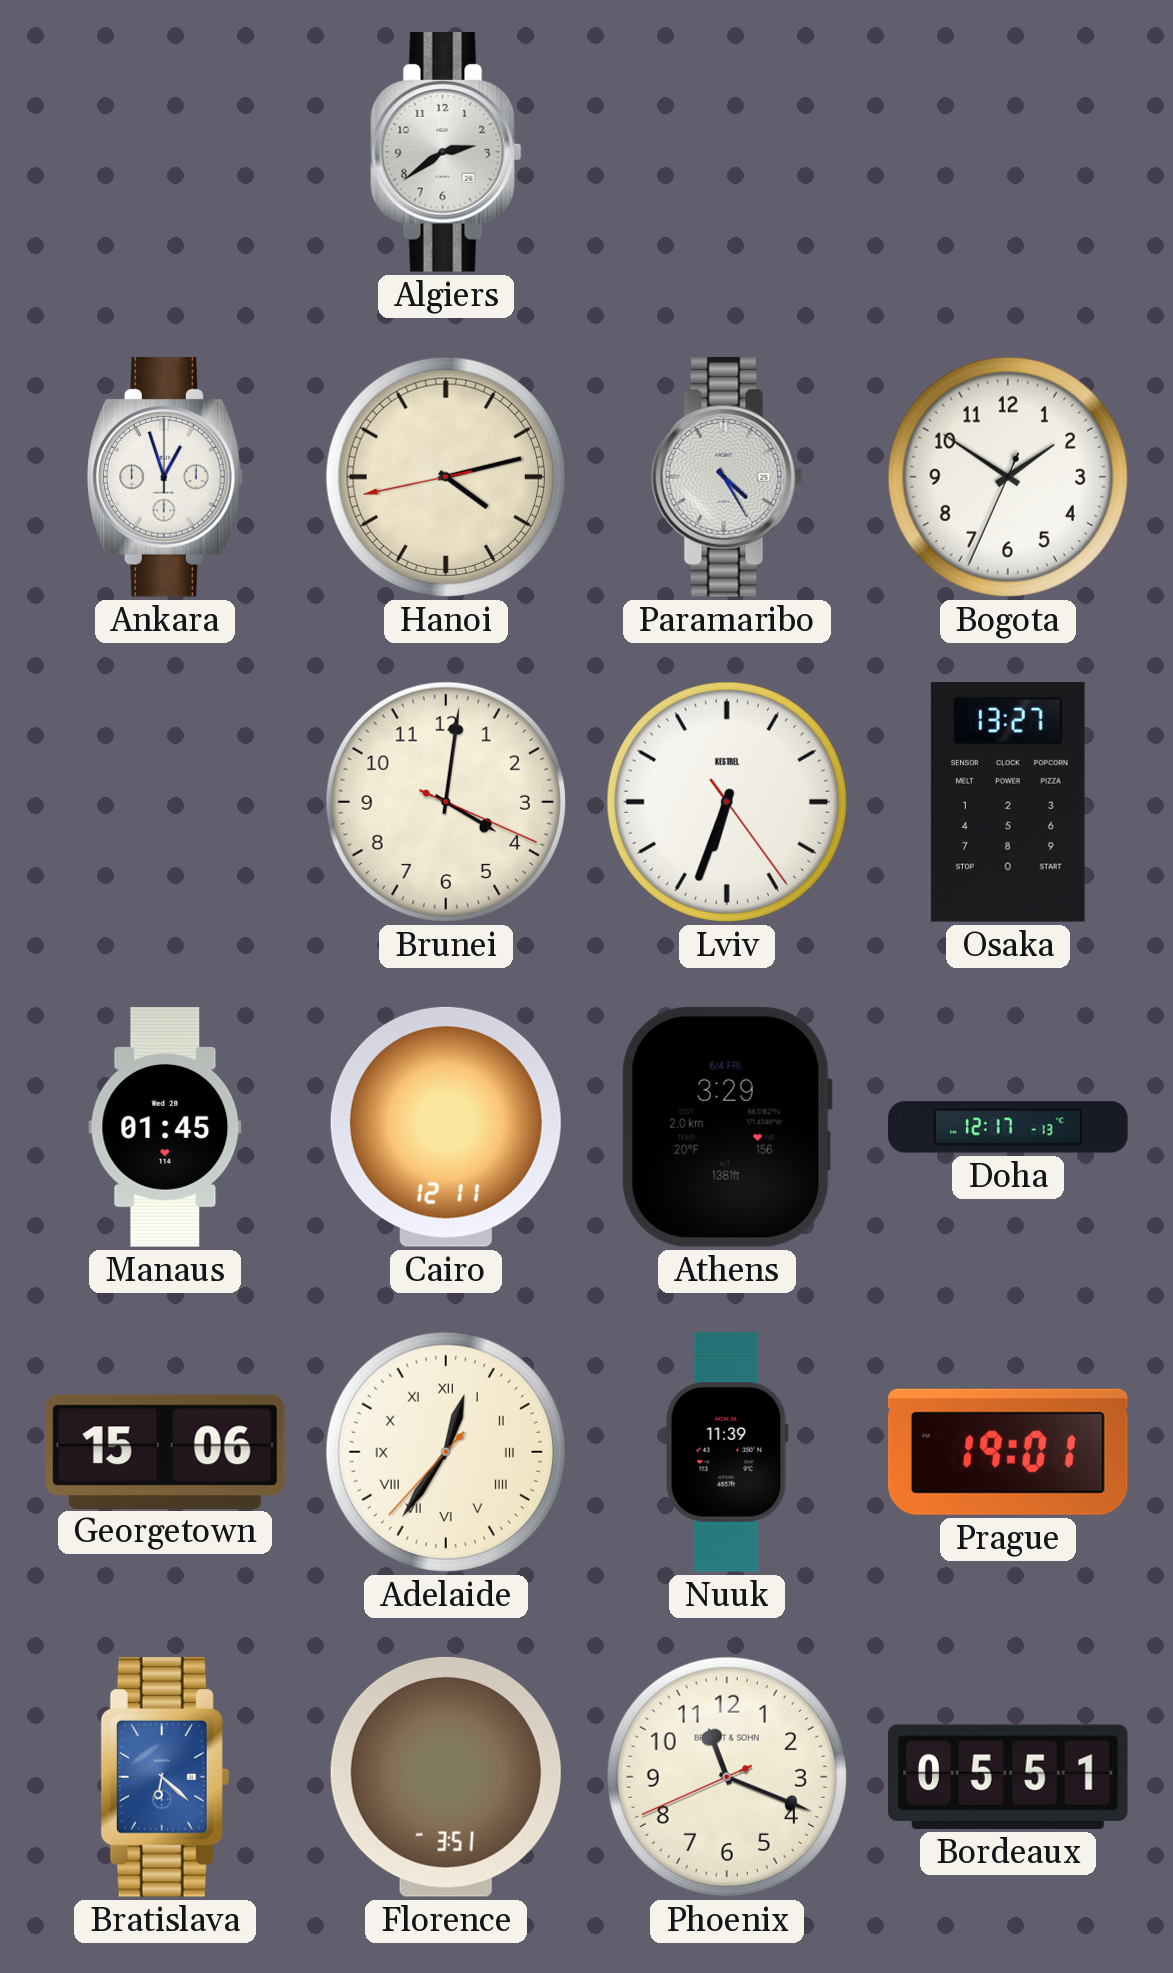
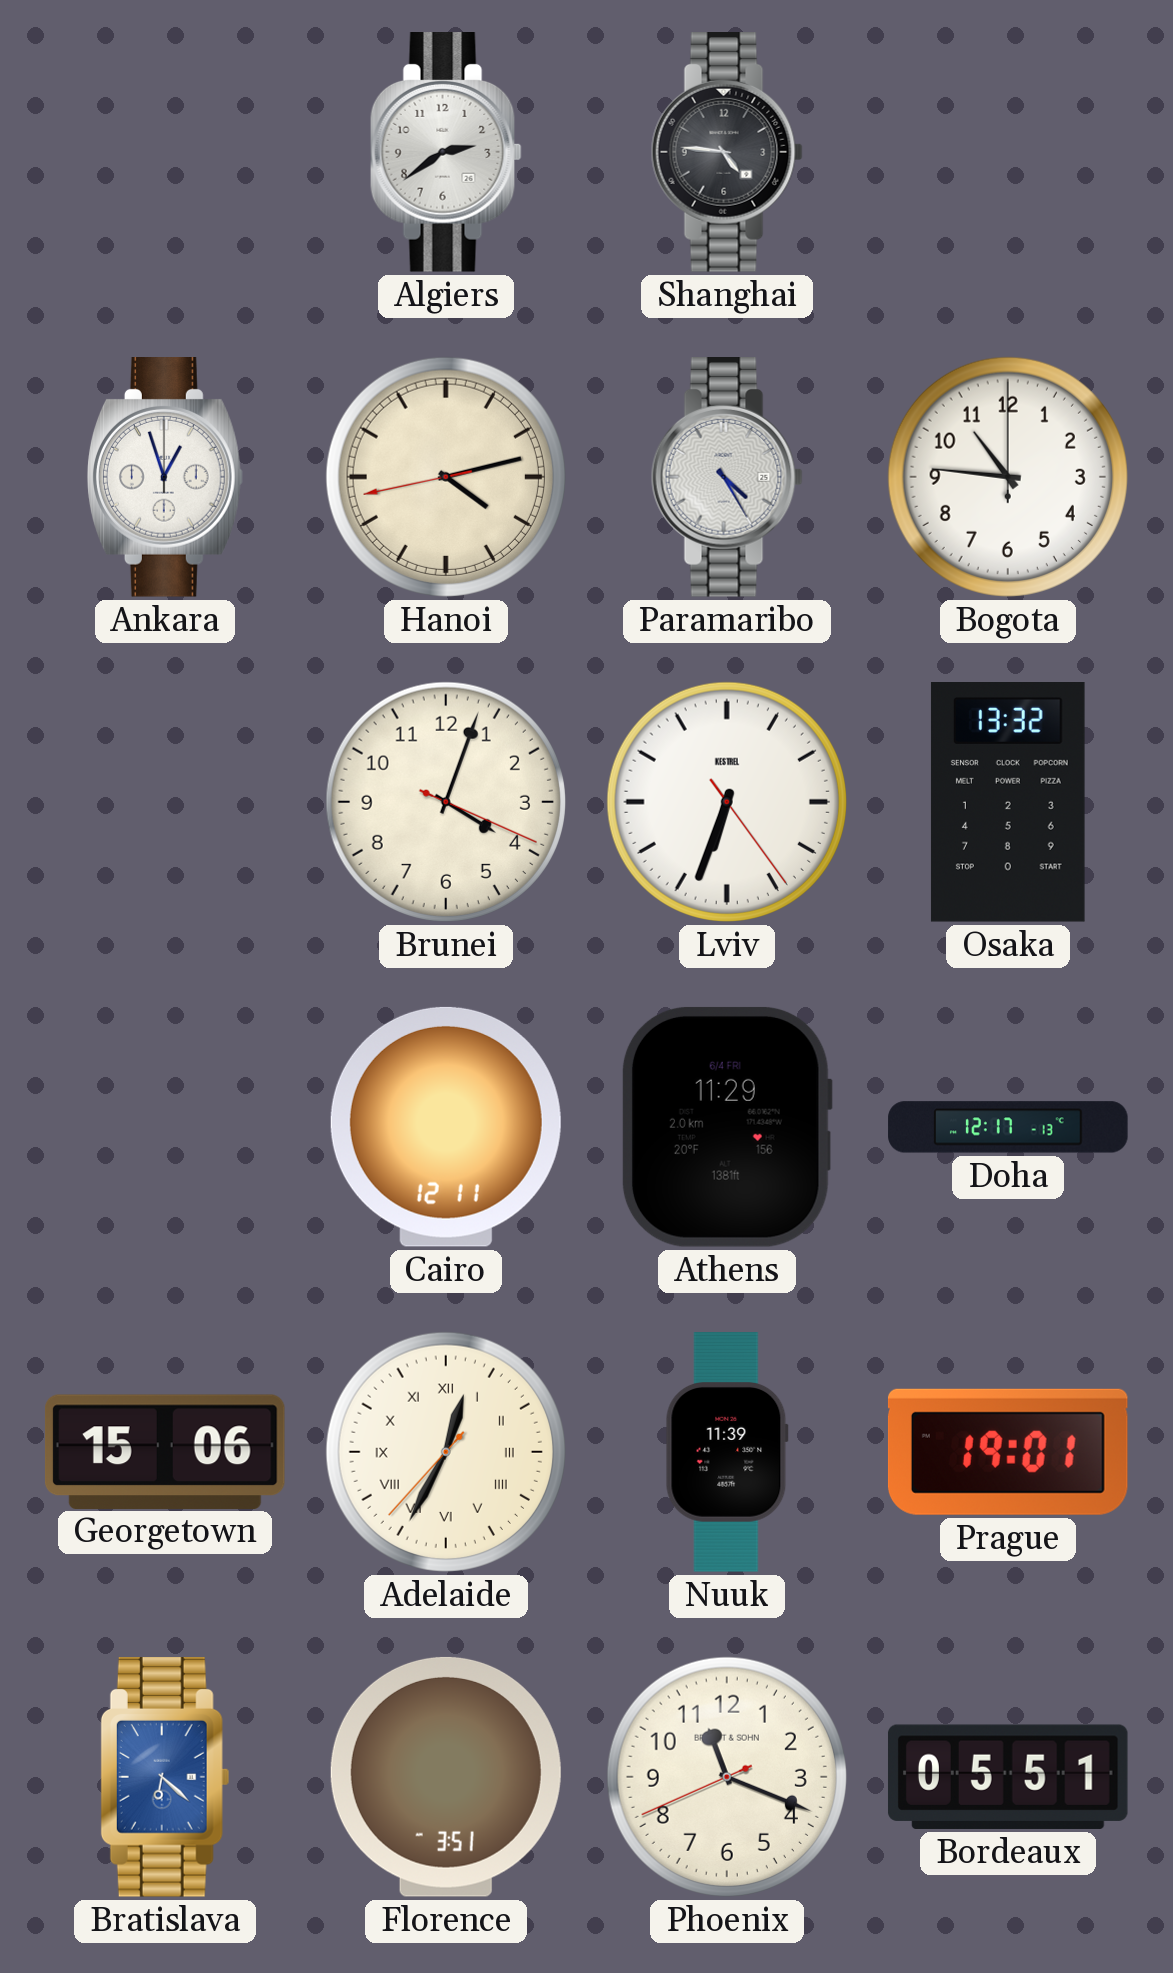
Shanghai: none -> 4:46 (727, 153)
Bogota: 1:50 -> 10:46 (1008, 477)
Brunei: 4:01 -> 4:03 (446, 802)
Osaka: 13:27 -> 13:32 (1008, 803)
Manaus: 01:45 -> none (165, 1127)
Athens: 3:29 -> 11:29 (727, 1127)
Adelaide: 12:35 -> 12:34 (446, 1452)
